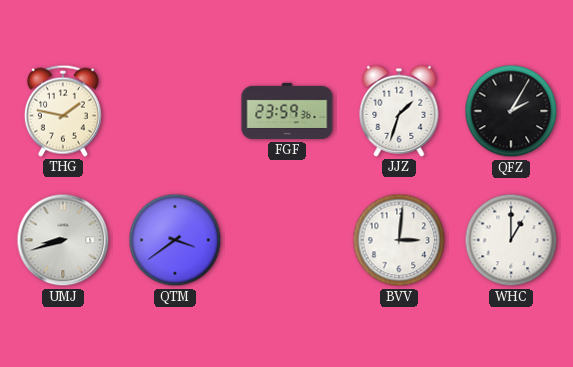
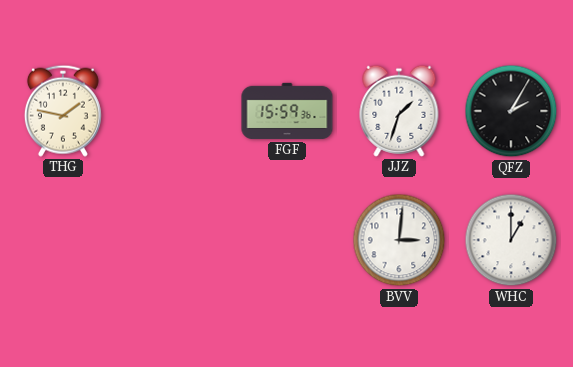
FGF: 23:59 -> 15:59 (287, 111)
UMJ: 8:42 -> none (63, 240)
QTM: 3:39 -> none (175, 240)
